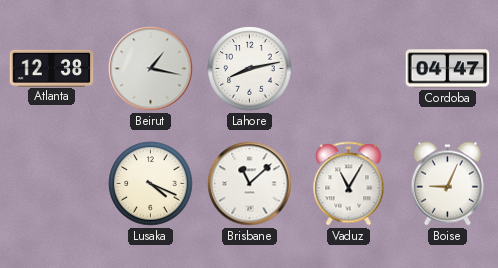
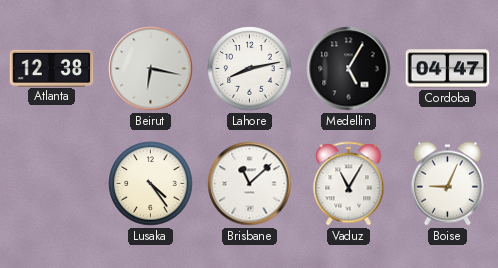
Beirut: 1:17 -> 6:17 (151, 69)
Medellin: none -> 5:05 (349, 69)
Lusaka: 4:19 -> 4:24 (151, 184)
